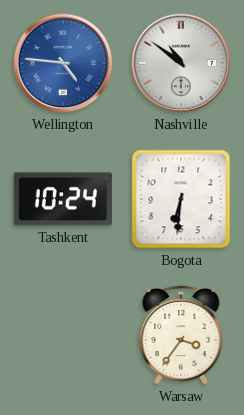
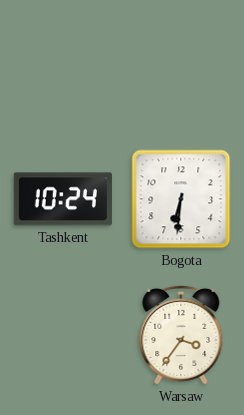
Wellington: 4:46 -> none (63, 63)
Nashville: 10:51 -> none (181, 63)
